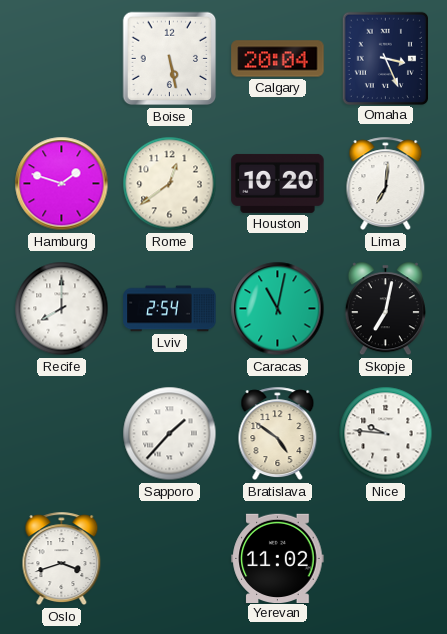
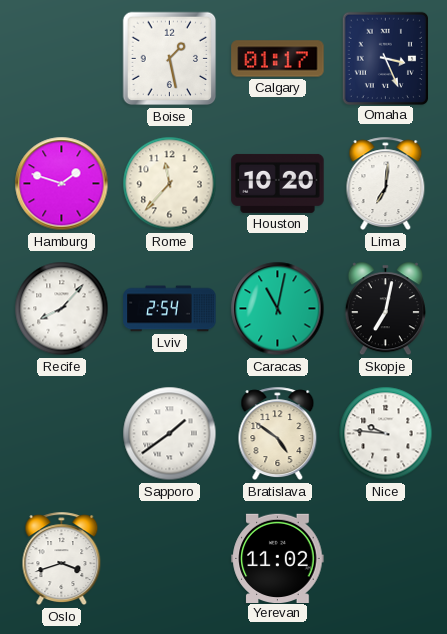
Boise: 5:28 -> 1:28 (170, 59)
Calgary: 20:04 -> 01:17 (278, 59)
Rome: 12:39 -> 11:37 (170, 184)
Recife: 8:00 -> 8:07 (62, 309)
Sapporo: 1:37 -> 1:39 (170, 434)
